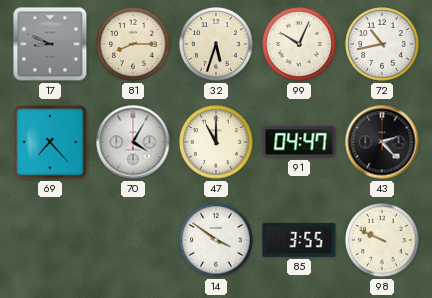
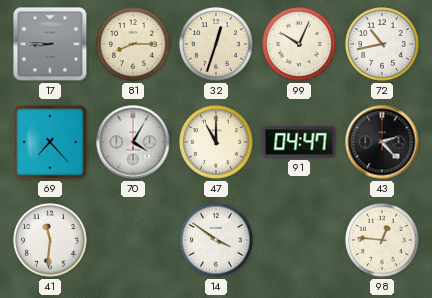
17: 8:49 -> 8:45 (50, 44)
32: 5:33 -> 12:33 (216, 44)
41: none -> 11:31 (50, 240)
85: 3:55 -> none (299, 240)
98: 9:49 -> 12:46 (382, 240)
